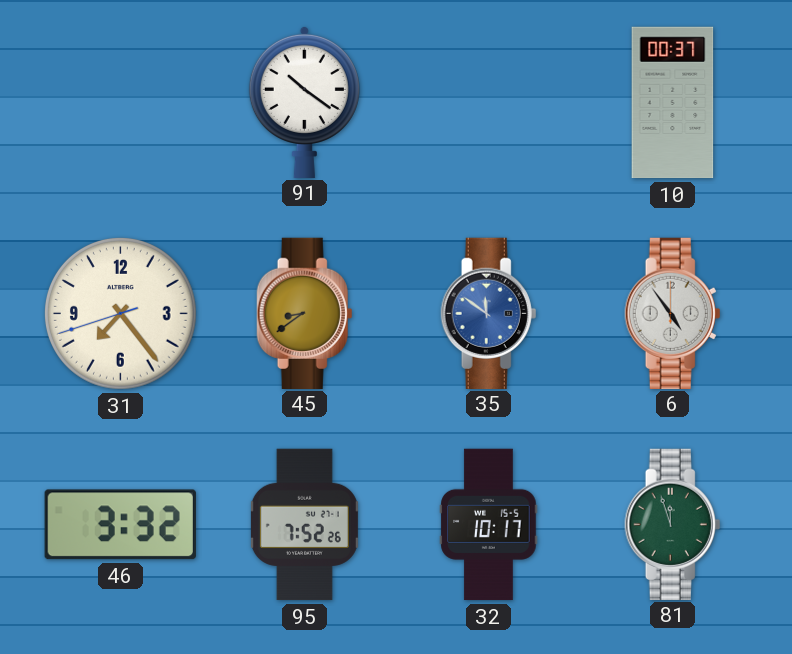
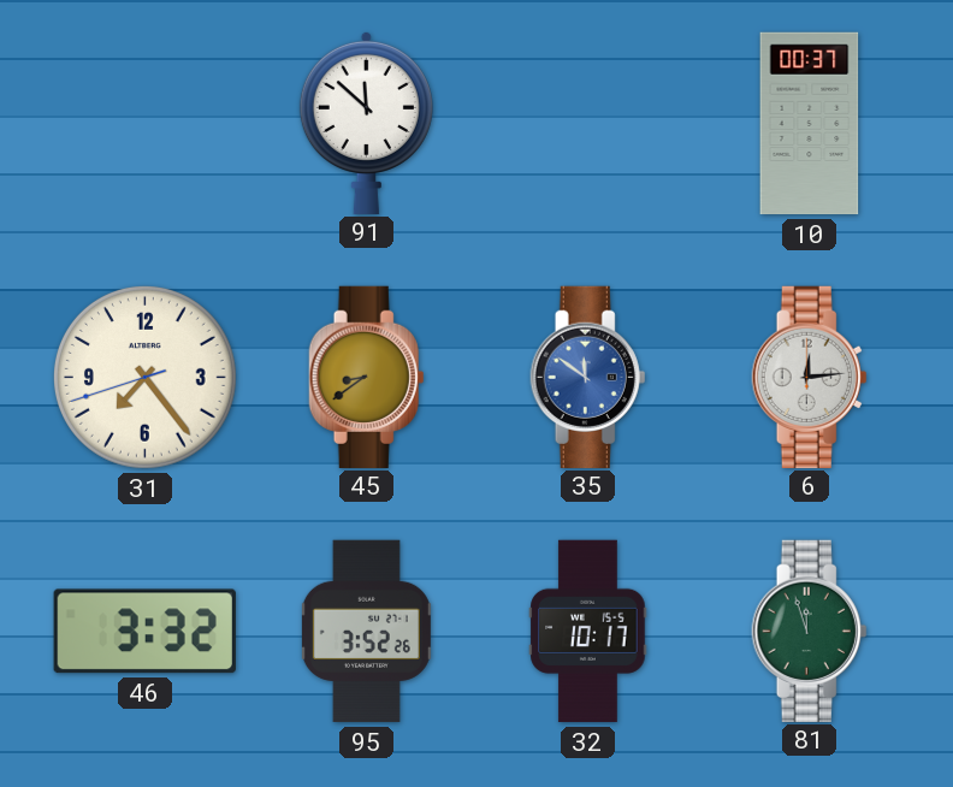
91: 10:21 -> 11:52 (366, 122)
6: 4:54 -> 12:14 (810, 377)
95: 7:52 -> 3:52 (366, 632)
